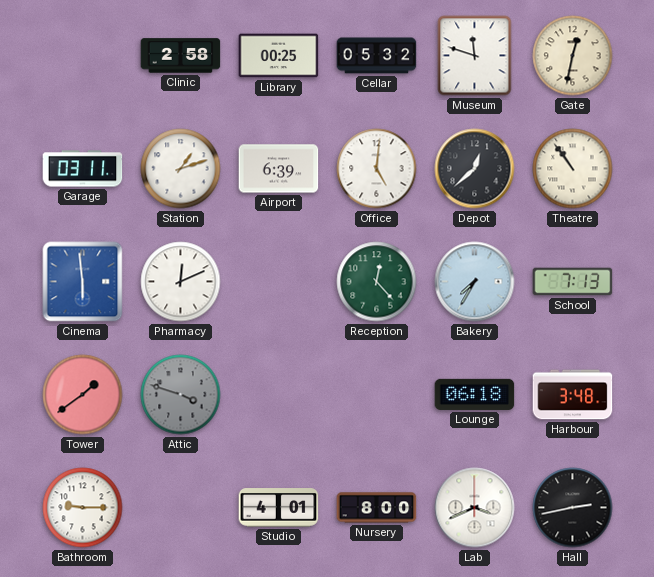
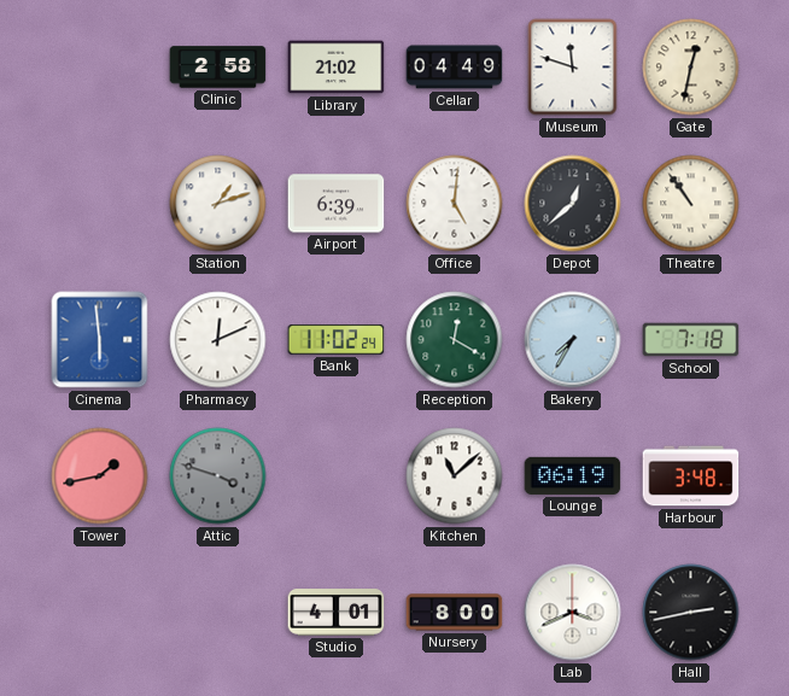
Library: 00:25 -> 21:02 (337, 68)
Cellar: 05:32 -> 04:49 (455, 68)
Garage: 03:11 -> none (83, 169)
Bank: none -> 11:02 (337, 340)
Reception: 12:23 -> 12:20 (455, 340)
School: 7:13 -> 7:18 (691, 340)
Tower: 1:39 -> 1:43 (100, 476)
Kitchen: none -> 11:08 (455, 476)
Lounge: 06:18 -> 06:19 (573, 475)
Bathroom: 9:15 -> none (83, 508)
